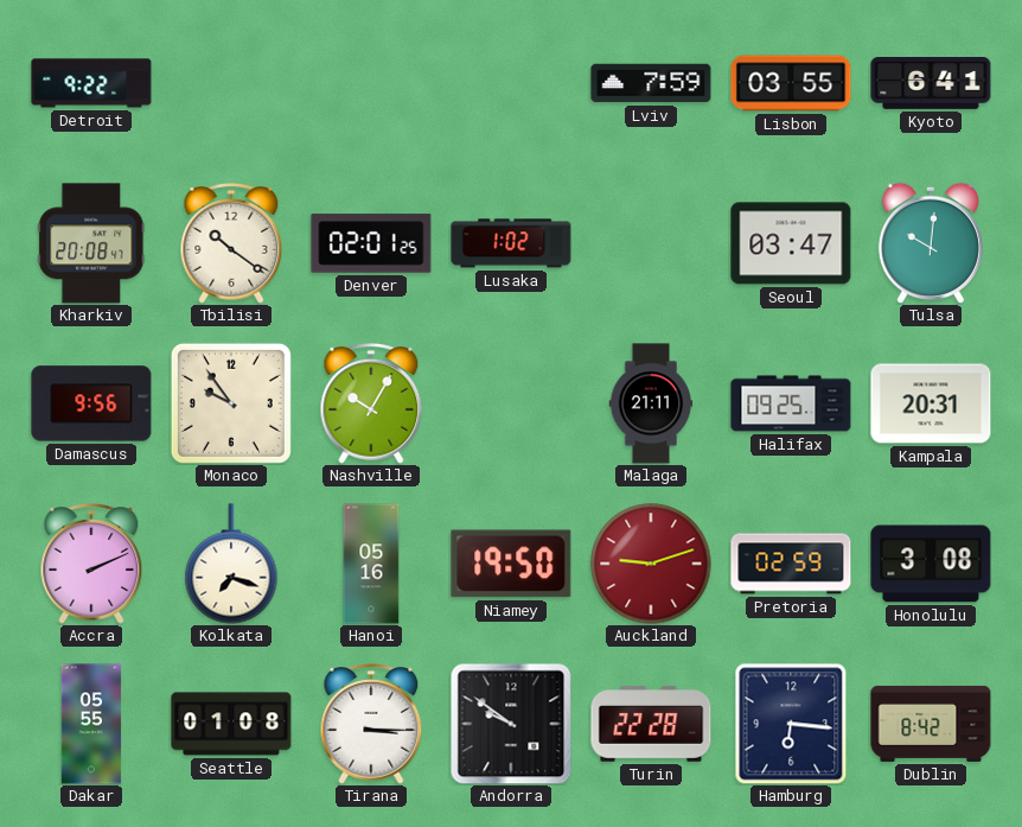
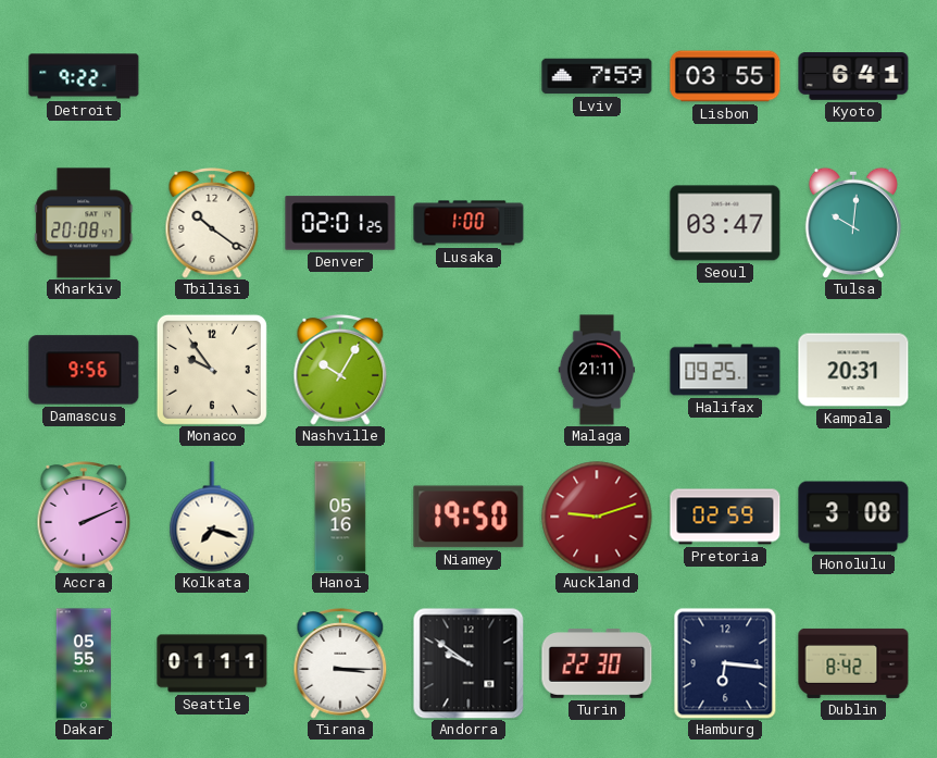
Lusaka: 1:02 -> 1:00 (469, 223)
Seattle: 01:08 -> 01:11 (212, 663)
Turin: 22:28 -> 22:30 (597, 663)
